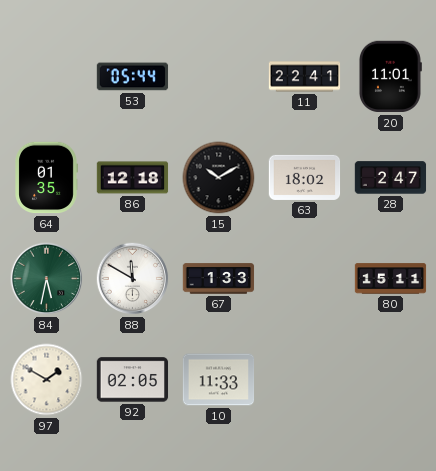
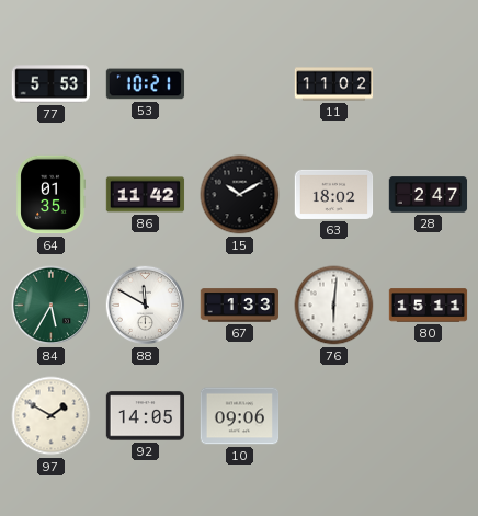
77: none -> 5:53 (52, 84)
53: 05:44 -> 10:21 (146, 84)
11: 22:41 -> 11:02 (334, 84)
20: 11:01 -> none (390, 77)
86: 12:18 -> 11:42 (146, 195)
84: 5:32 -> 5:35 (52, 306)
76: none -> 6:01 (334, 306)
92: 02:05 -> 14:05 (146, 416)
10: 11:33 -> 09:06 (240, 416)
